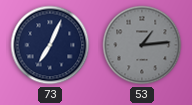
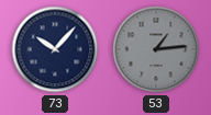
73: 7:04 -> 10:07 (55, 49)
